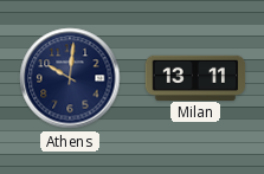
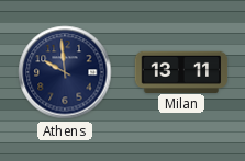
Athens: 10:01 -> 9:59 (65, 72)
